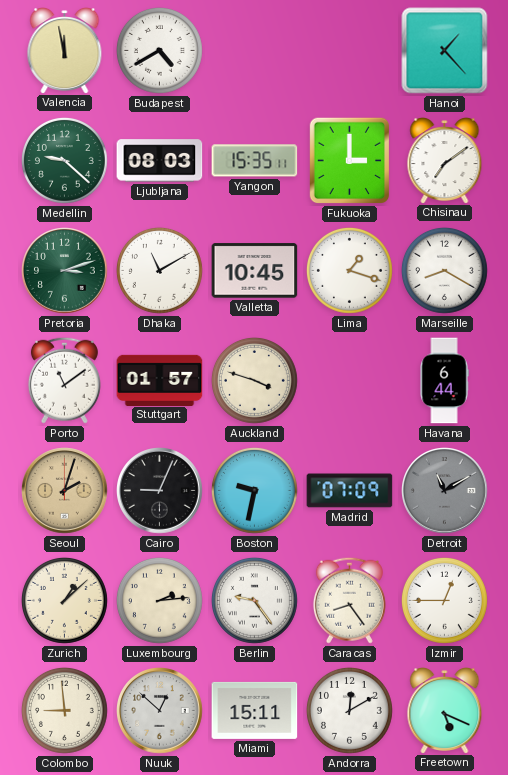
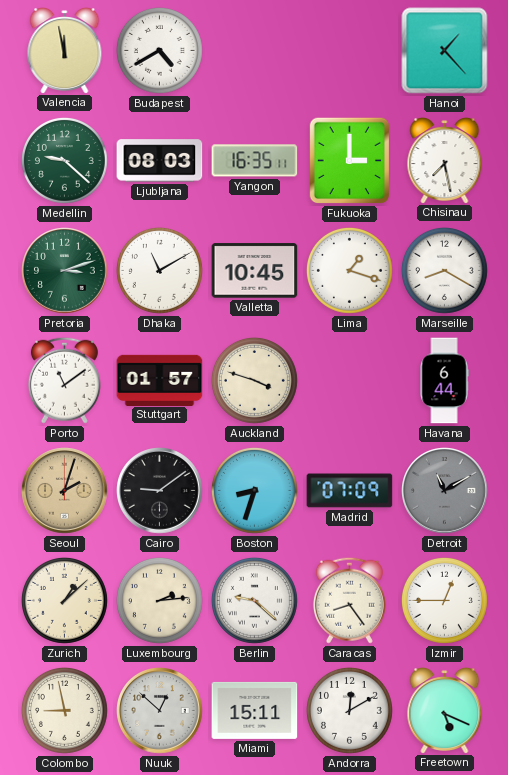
Yangon: 15:35 -> 16:35 (255, 161)
Chisinau: 7:09 -> 7:28 (445, 161)
Cairo: 9:04 -> 9:09 (160, 491)
Boston: 9:32 -> 8:33 (254, 490)
Berlin: 9:24 -> 9:22 (254, 600)
Colombo: 8:59 -> 8:58 (64, 710)
